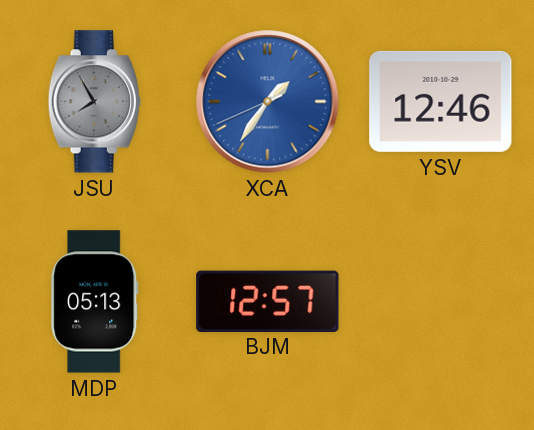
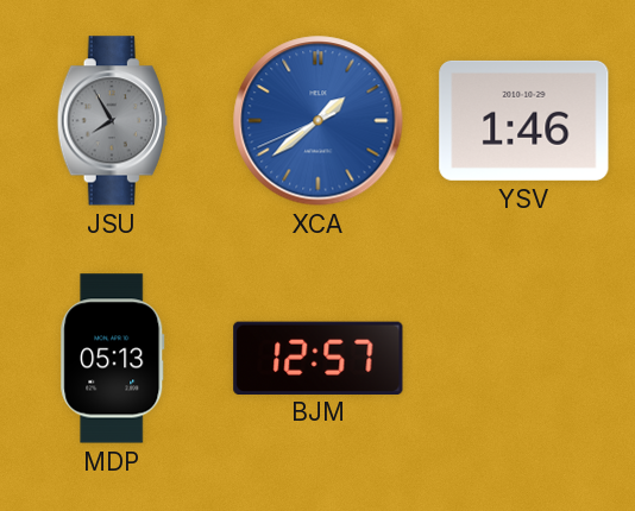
XCA: 1:35 -> 1:38 (319, 121)
YSV: 12:46 -> 1:46 (524, 120)
